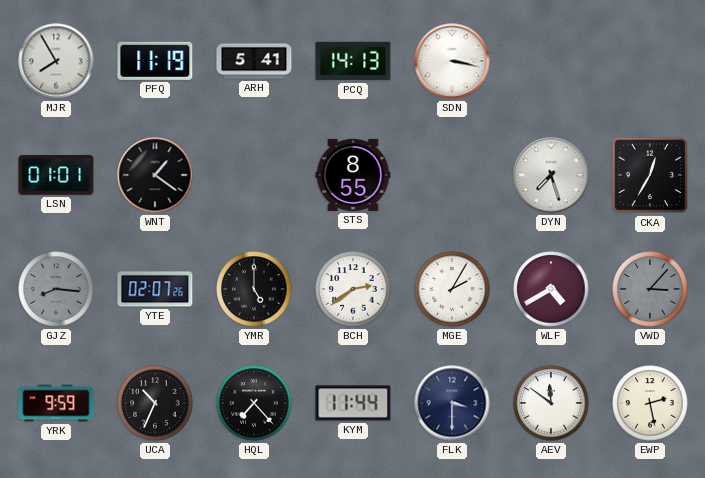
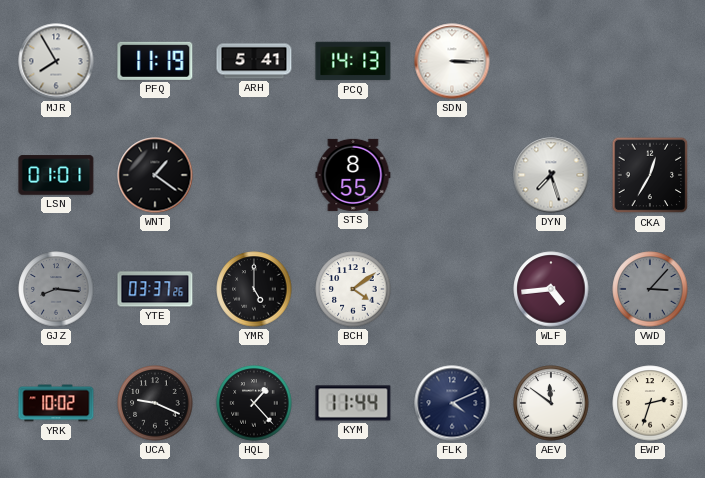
SDN: 3:17 -> 3:15 (452, 61)
YTE: 02:07 -> 03:37 (155, 289)
BCH: 2:39 -> 4:09 (353, 289)
MGE: 2:05 -> none (452, 289)
WLF: 4:40 -> 4:44 (551, 289)
YRK: 9:59 -> 10:02 (56, 403)
UCA: 10:34 -> 9:19 (155, 403)
HQL: 7:23 -> 1:23 (254, 403)
FLK: 3:30 -> 4:11 (452, 403)
EWP: 2:28 -> 2:33 (650, 403)
